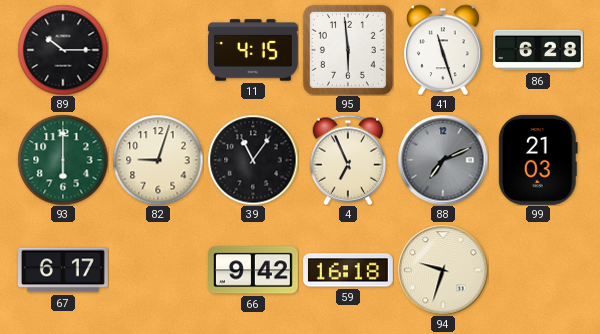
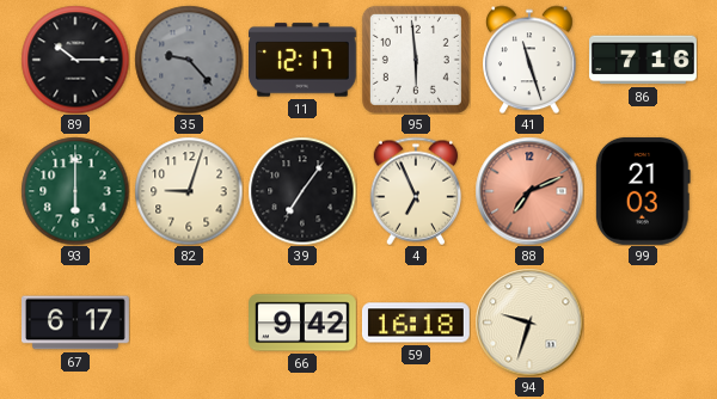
35: none -> 9:23 (189, 60)
11: 4:15 -> 12:17 (304, 60)
86: 6:28 -> 7:16 (644, 60)
39: 11:06 -> 7:06 (302, 191)
88 dial: grey -> salmon (529, 191)
